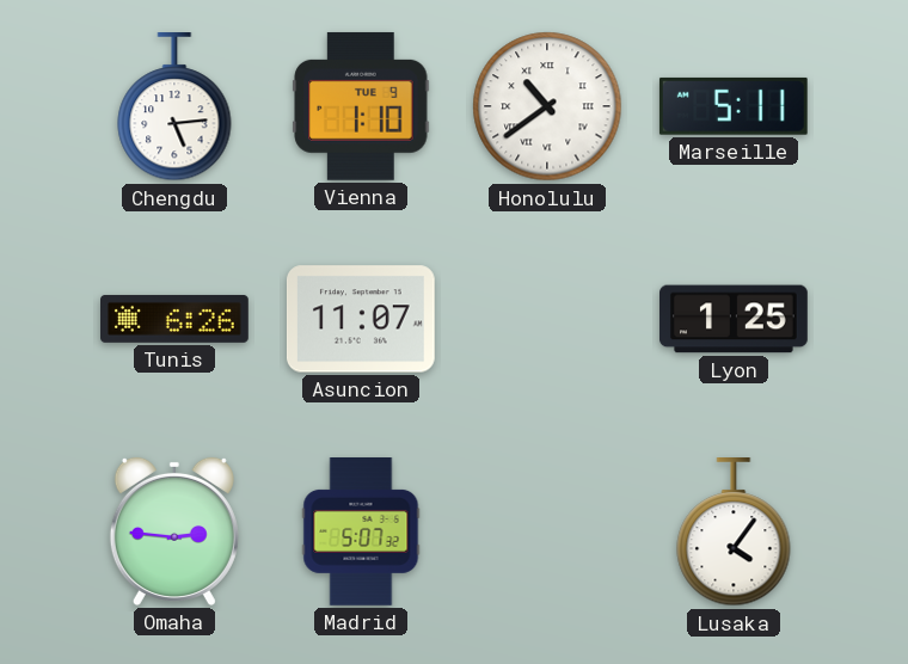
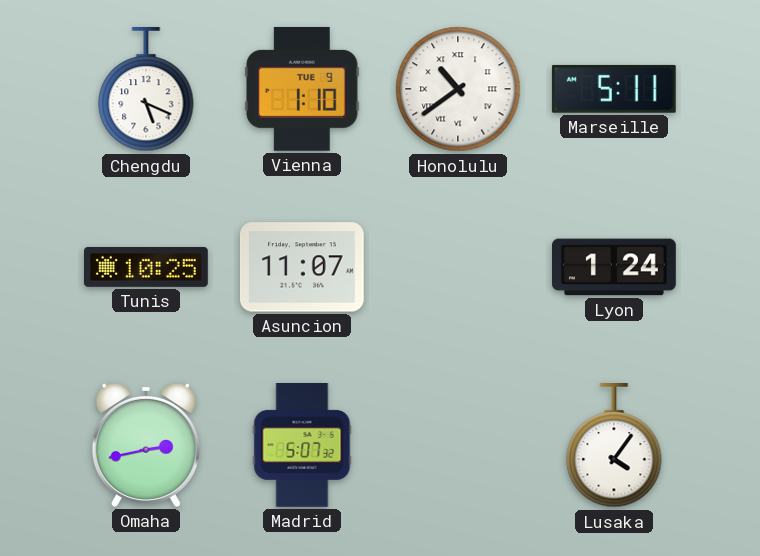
Chengdu: 5:14 -> 5:19 (146, 89)
Tunis: 6:26 -> 10:25 (147, 267)
Lyon: 1:25 -> 1:24 (615, 267)
Omaha: 2:46 -> 2:43 (146, 445)
